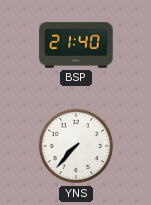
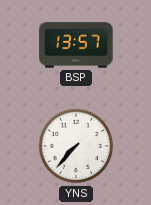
BSP: 21:40 -> 13:57 (76, 45)
